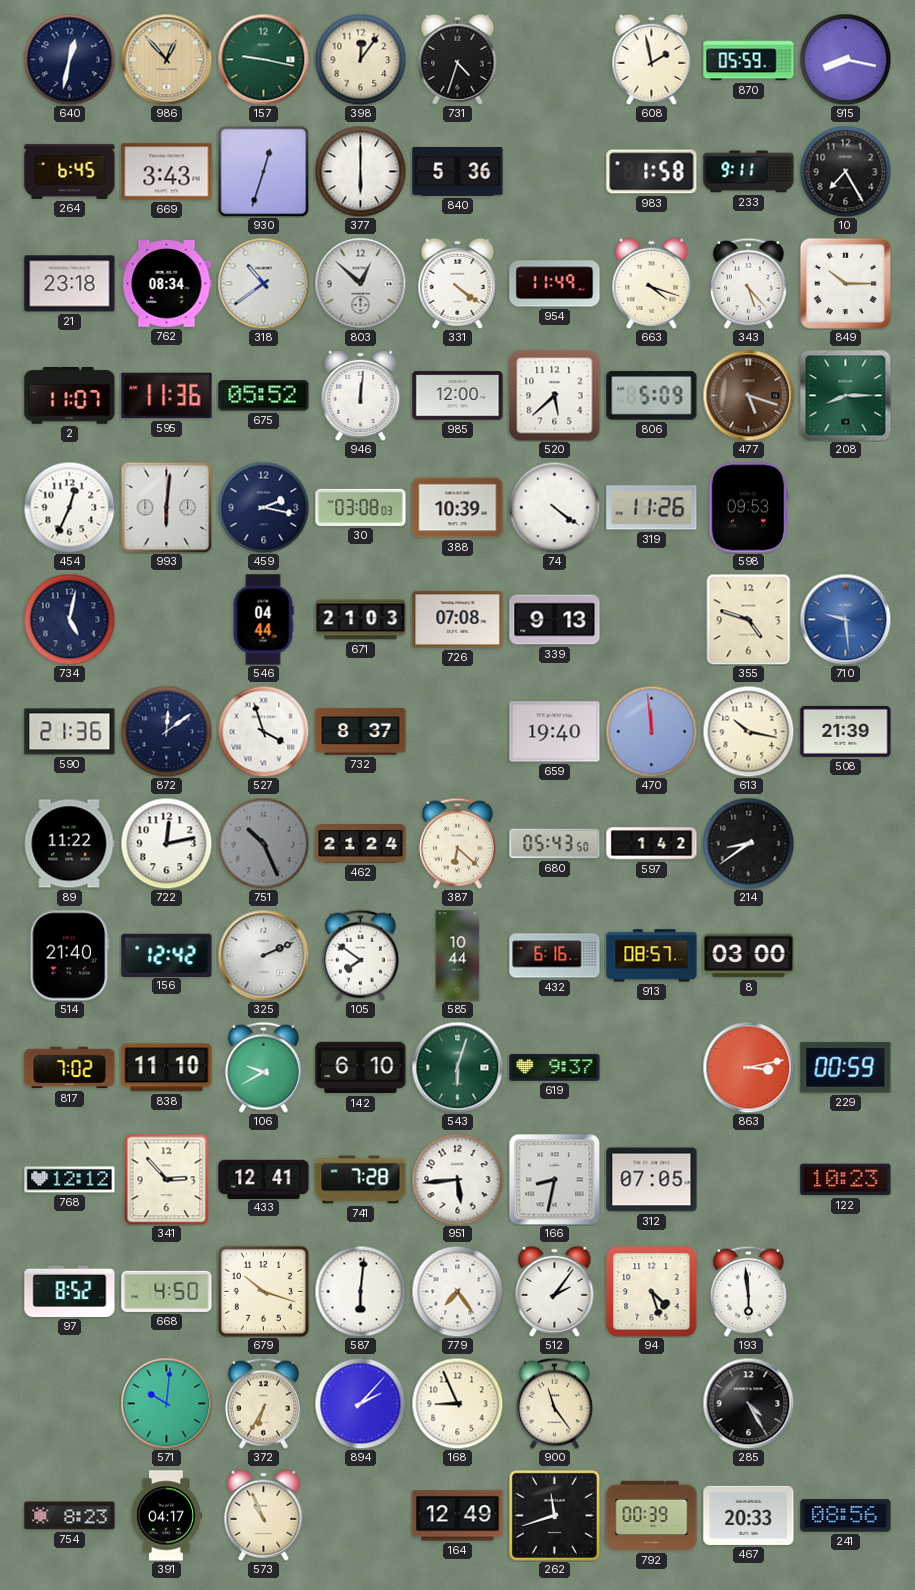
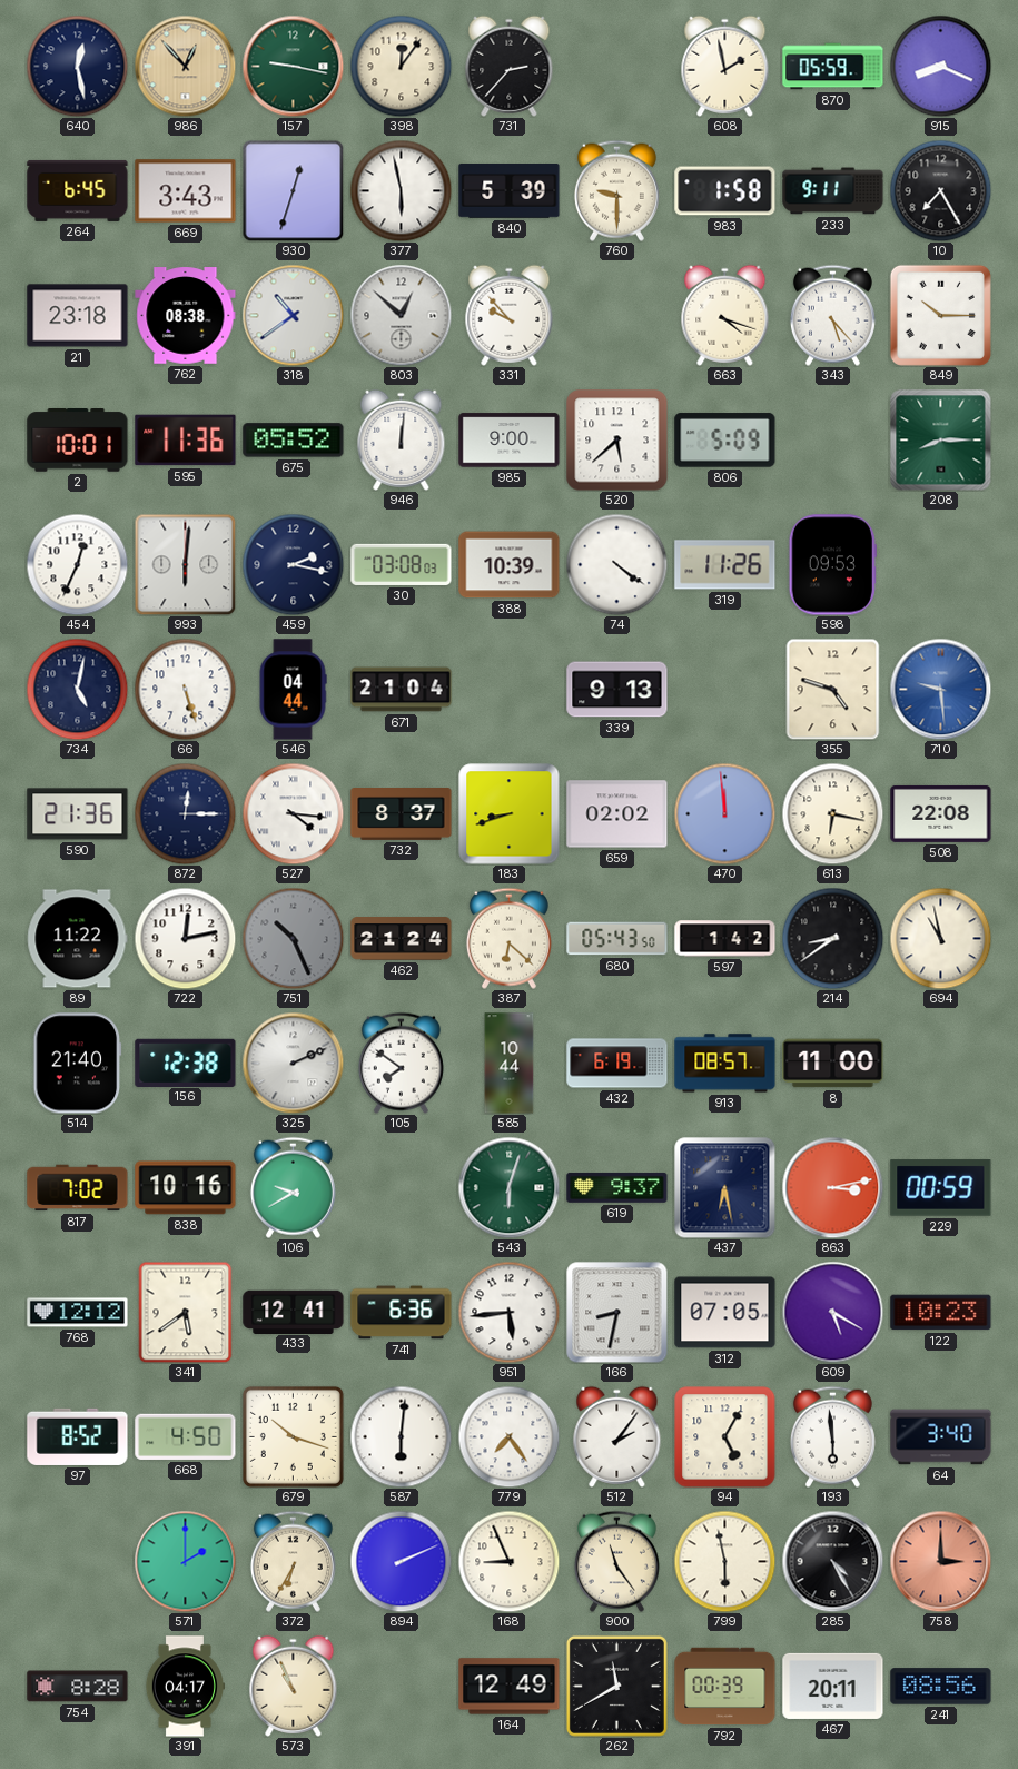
640: 12:32 -> 12:28 (77, 66)
731: 4:33 -> 2:37 (510, 66)
915: 8:17 -> 8:19 (940, 66)
377: 6:00 -> 5:58 (401, 190)
840: 5:36 -> 5:39 (510, 191)
760: none -> 9:30 (616, 190)
762: 08:34 -> 08:38 (186, 316)
331: 4:21 -> 9:53 (510, 315)
954: 11:49 -> none (555, 284)
2: 11:07 -> 10:01 (78, 441)
985: 12:00 -> 9:00 (510, 441)
477: 5:18 -> none (748, 395)
66: none -> 5:27 (185, 689)
671: 21:03 -> 21:04 (402, 690)
726: 07:08 -> none (458, 620)
872: 12:09 -> 12:15 (185, 813)
527: 3:57 -> 4:16 (293, 813)
183: none -> 8:42 (510, 814)
659: 19:40 -> 02:02 (617, 814)
613: 10:17 -> 6:17 (832, 813)
508: 21:39 -> 22:08 (941, 813)
694: none -> 10:58 (940, 938)
156: 12:42 -> 12:38 (186, 1063)
432: 6:16 -> 6:19 (617, 1064)
8: 03:00 -> 11:00 (833, 1064)
838: 11:10 -> 10:16 (186, 1188)
142: 6:10 -> none (361, 1068)
437: none -> 6:28 (724, 1187)
341: 2:53 -> 5:39 (186, 1312)
741: 7:28 -> 6:36 (402, 1313)
609: none -> 5:20 (832, 1312)
94: 4:27 -> 5:05 (725, 1437)
64: none -> 3:40 (941, 1437)
571: 10:01 -> 2:00 (185, 1561)
894: 2:07 -> 2:11 (401, 1561)
799: none -> 5:58 (724, 1561)
758: none -> 3:00 (940, 1561)
754: 8:23 -> 8:28 (78, 1687)
262: 11:42 -> 11:40 (616, 1686)
467: 20:33 -> 20:11 (833, 1686)
